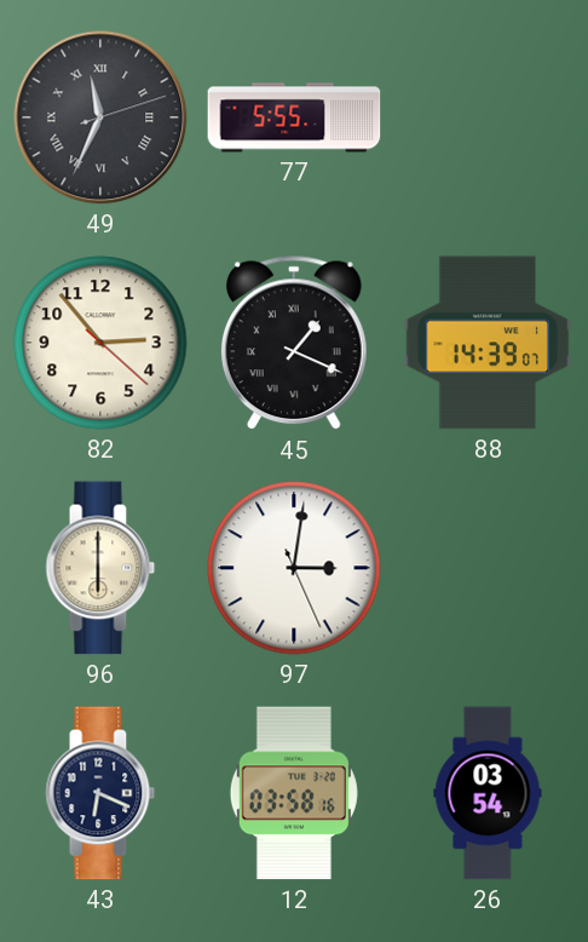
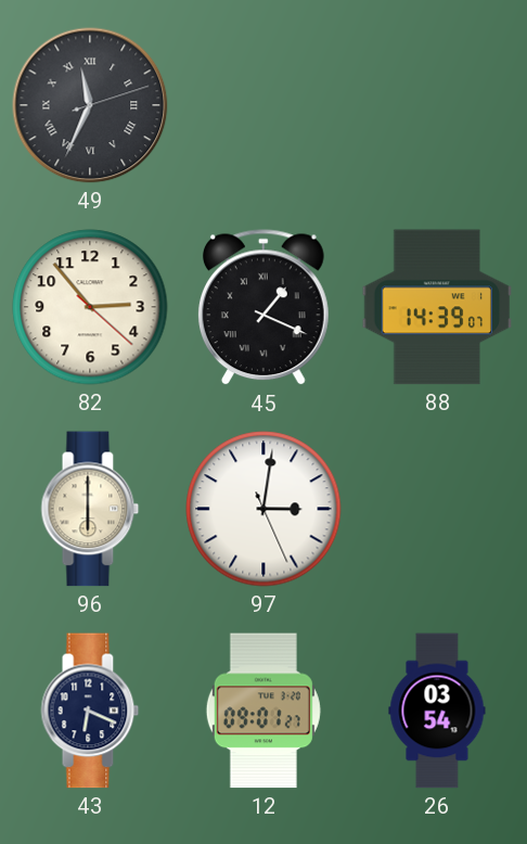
77: 5:55 -> none (294, 117)
12: 03:58 -> 09:01 (263, 711)
